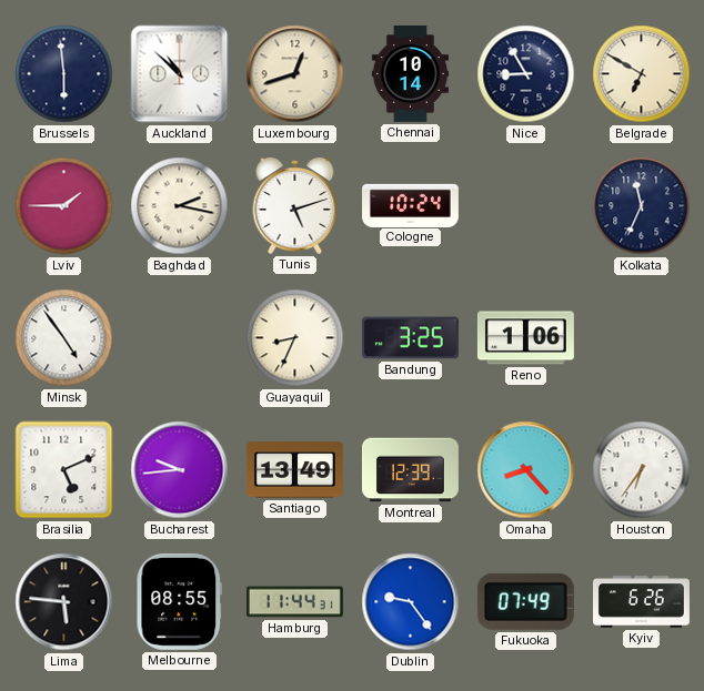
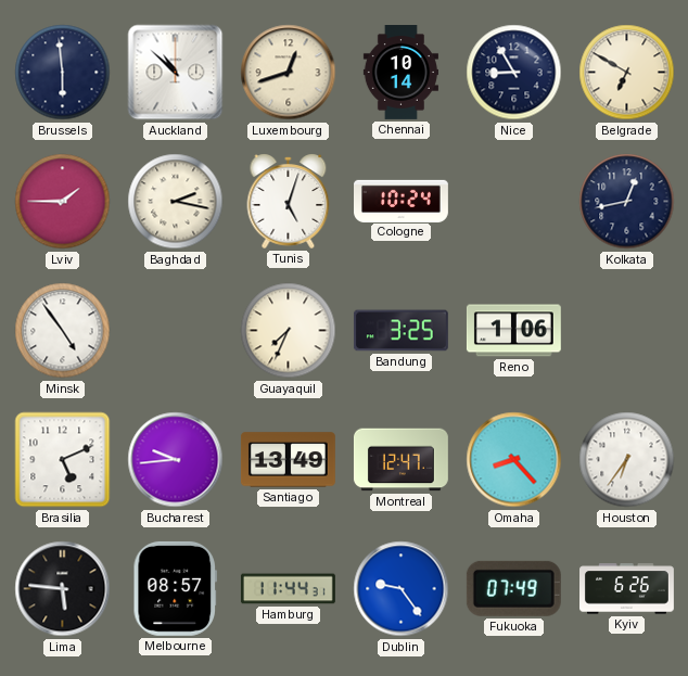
Tunis: 5:12 -> 5:03 (289, 201)
Kolkata: 11:34 -> 12:43 (627, 202)
Guayaquil: 8:34 -> 7:34 (289, 331)
Montreal: 12:39 -> 12:47 (400, 460)
Melbourne: 08:55 -> 08:57 (175, 588)
